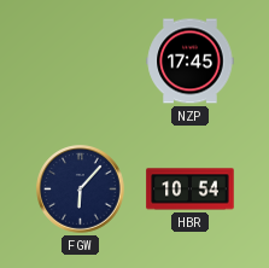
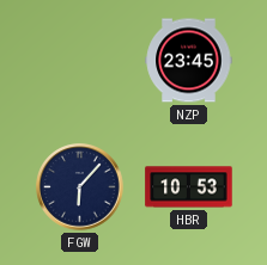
NZP: 17:45 -> 23:45 (189, 61)
HBR: 10:54 -> 10:53 (189, 187)
